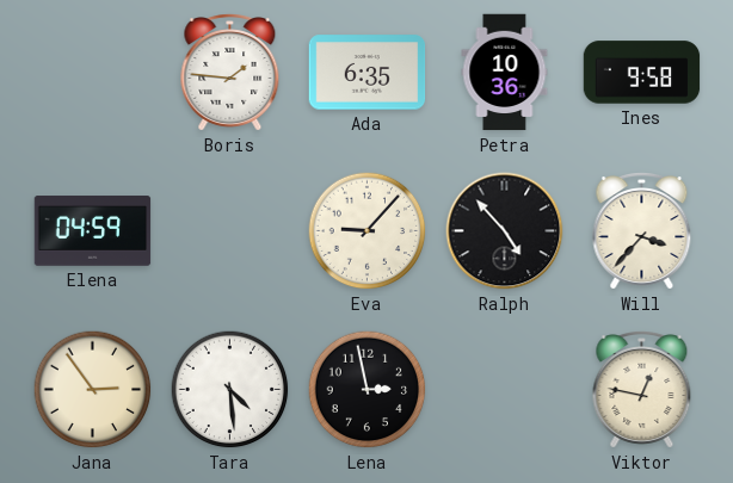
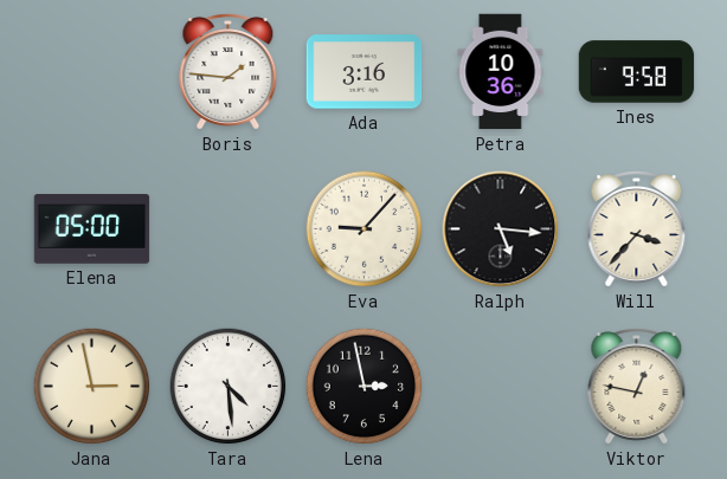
Ada: 6:35 -> 3:16 (365, 72)
Elena: 04:59 -> 05:00 (92, 229)
Ralph: 4:53 -> 5:16 (501, 229)
Jana: 2:54 -> 2:58 (92, 387)
